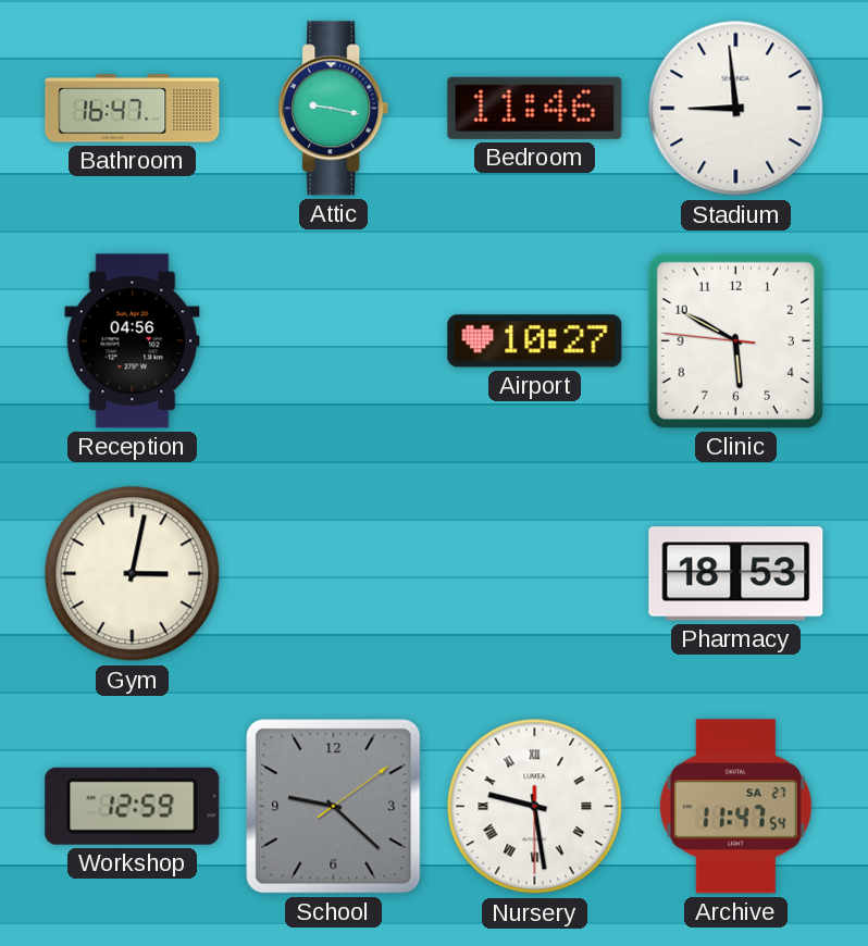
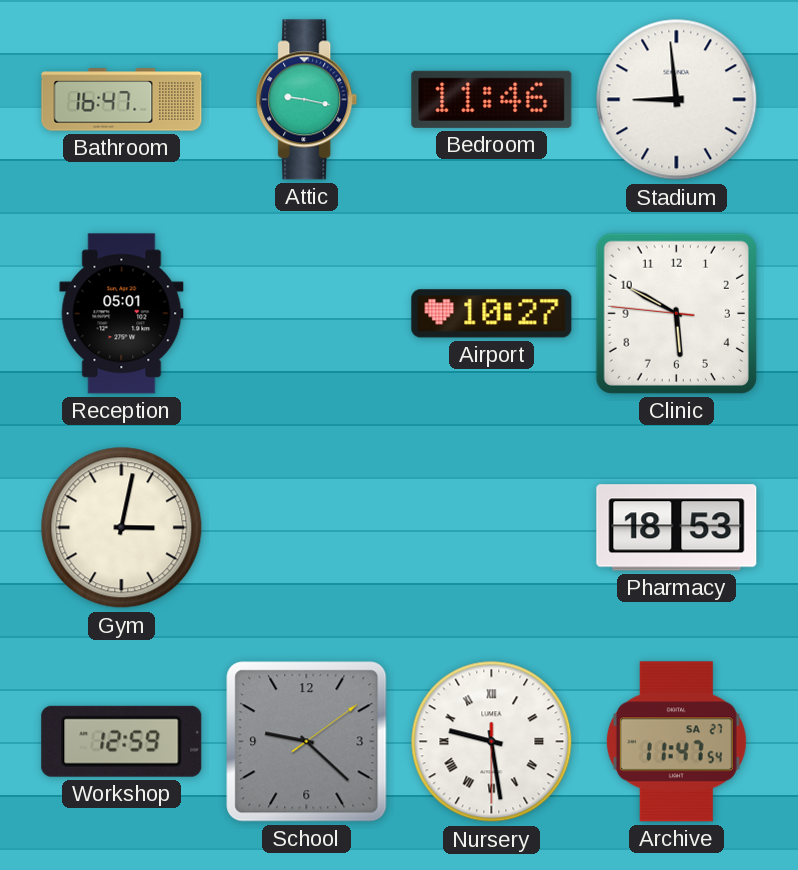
Reception: 04:56 -> 05:01 (122, 314)
